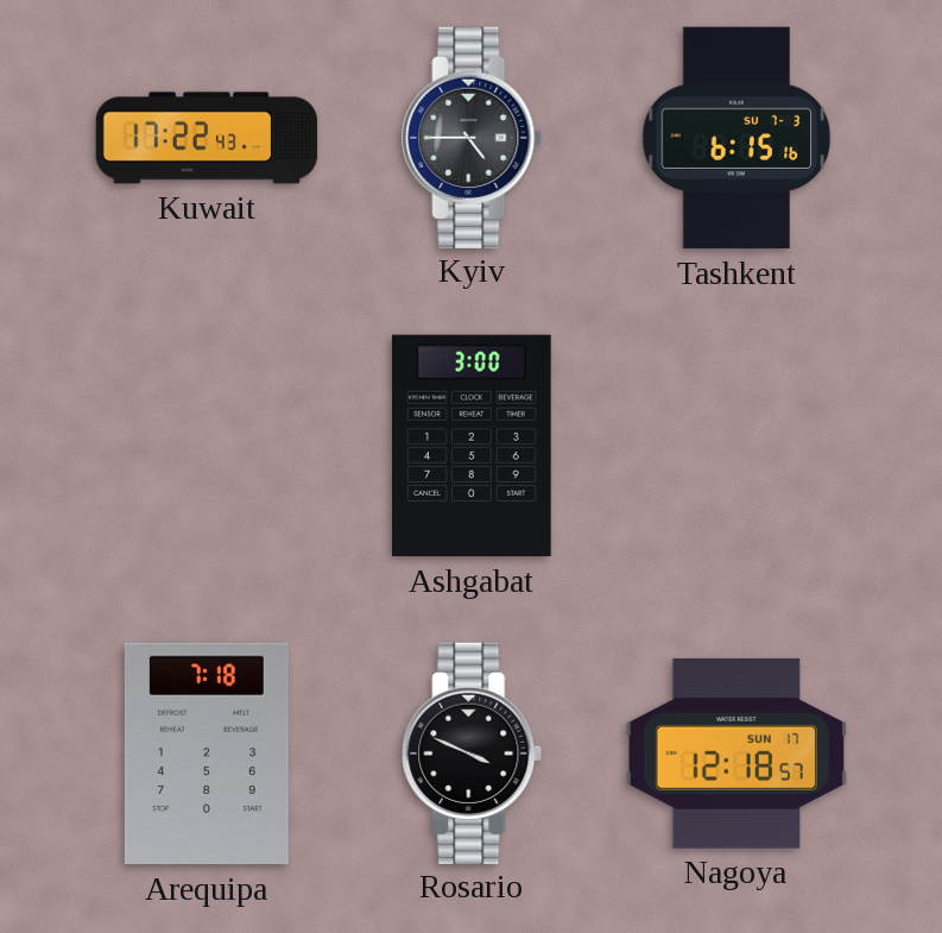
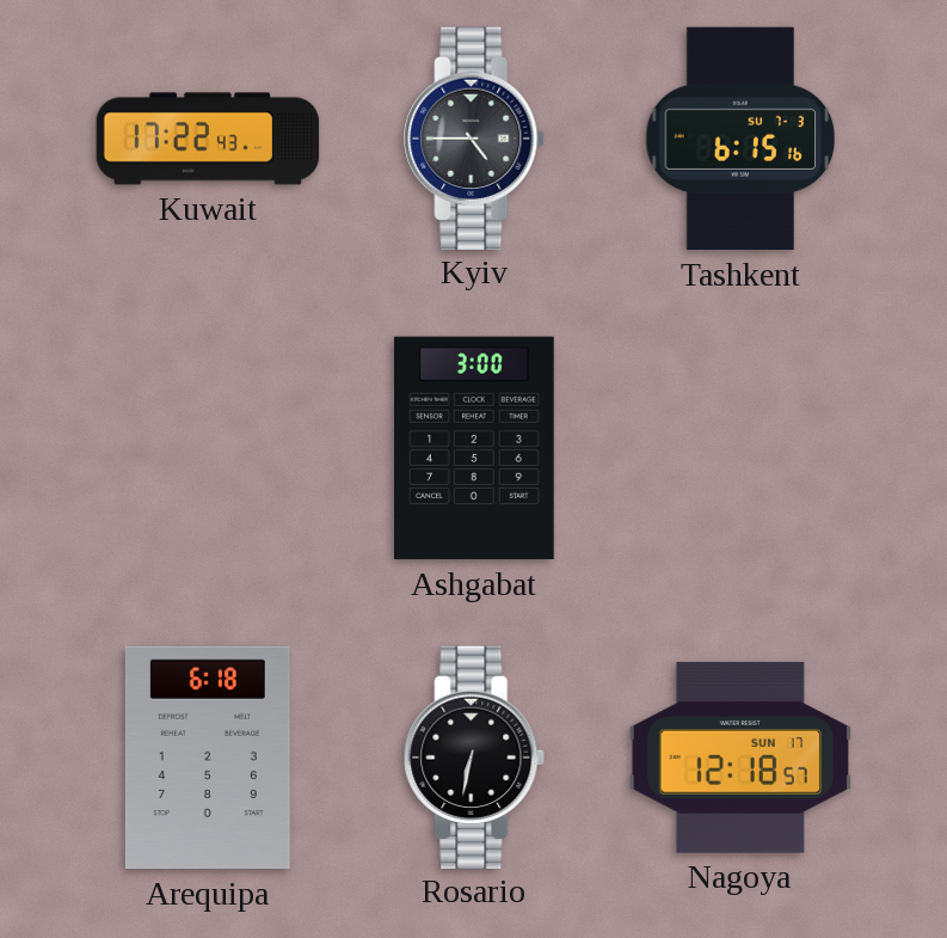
Arequipa: 7:18 -> 6:18 (208, 758)
Rosario: 3:49 -> 6:32 (475, 756)
